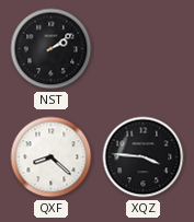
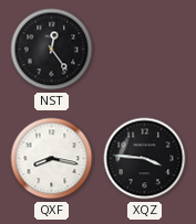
NST: 2:09 -> 12:24 (52, 50)
QXF: 8:22 -> 8:17 (52, 159)
